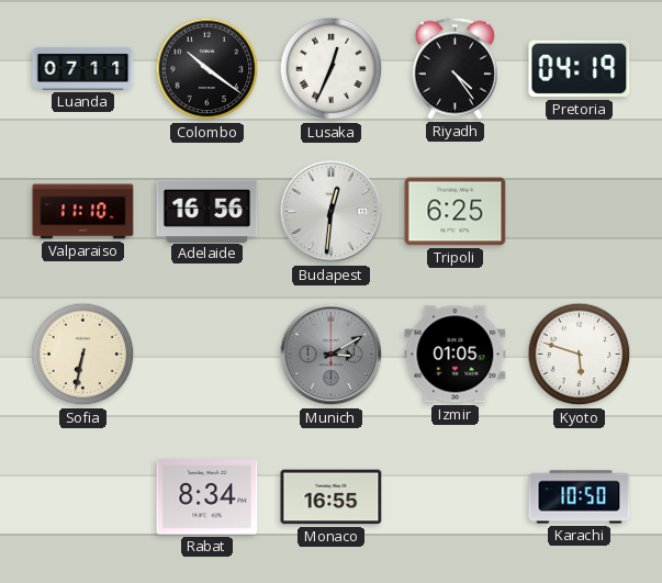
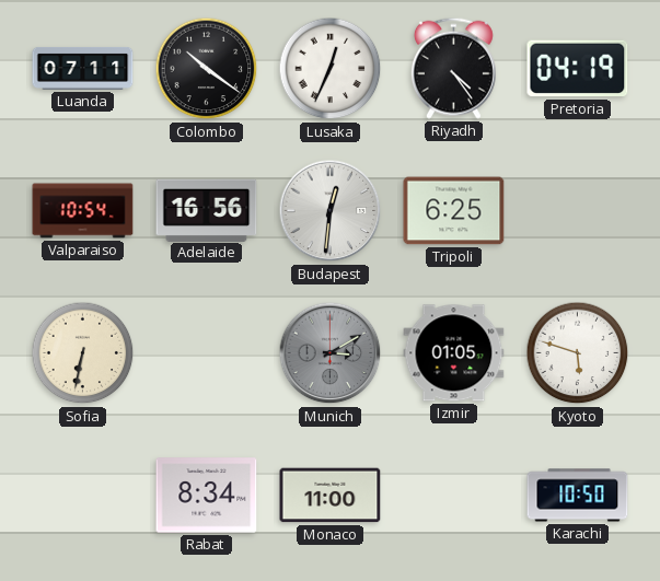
Valparaiso: 11:10 -> 10:54 (83, 211)
Monaco: 16:55 -> 11:00 (331, 496)
